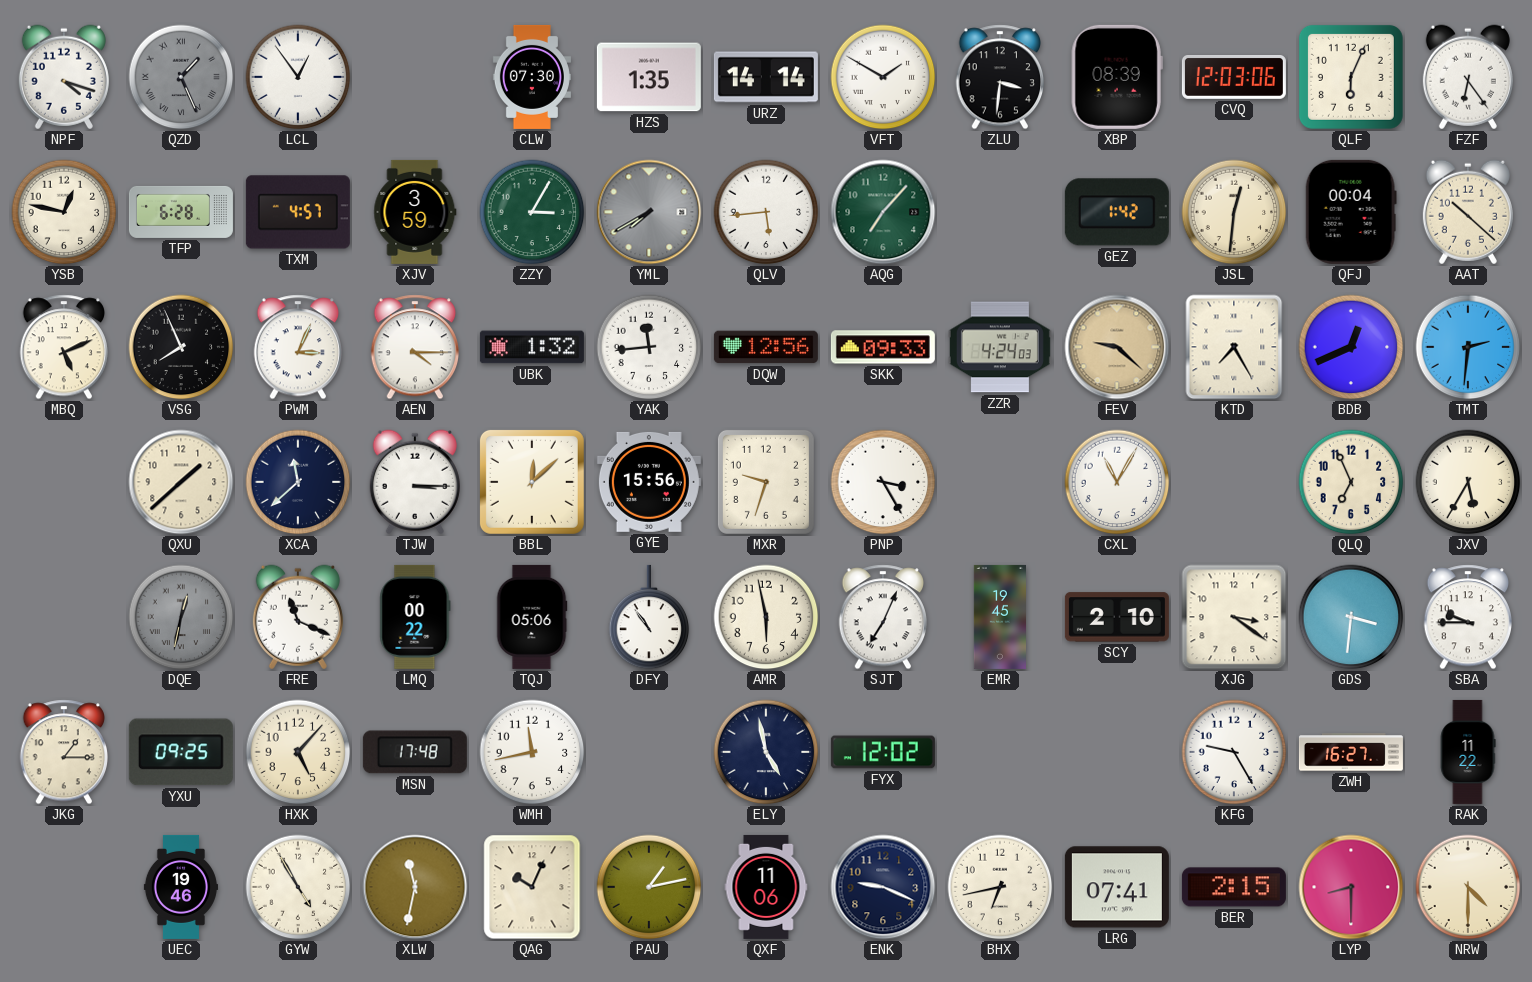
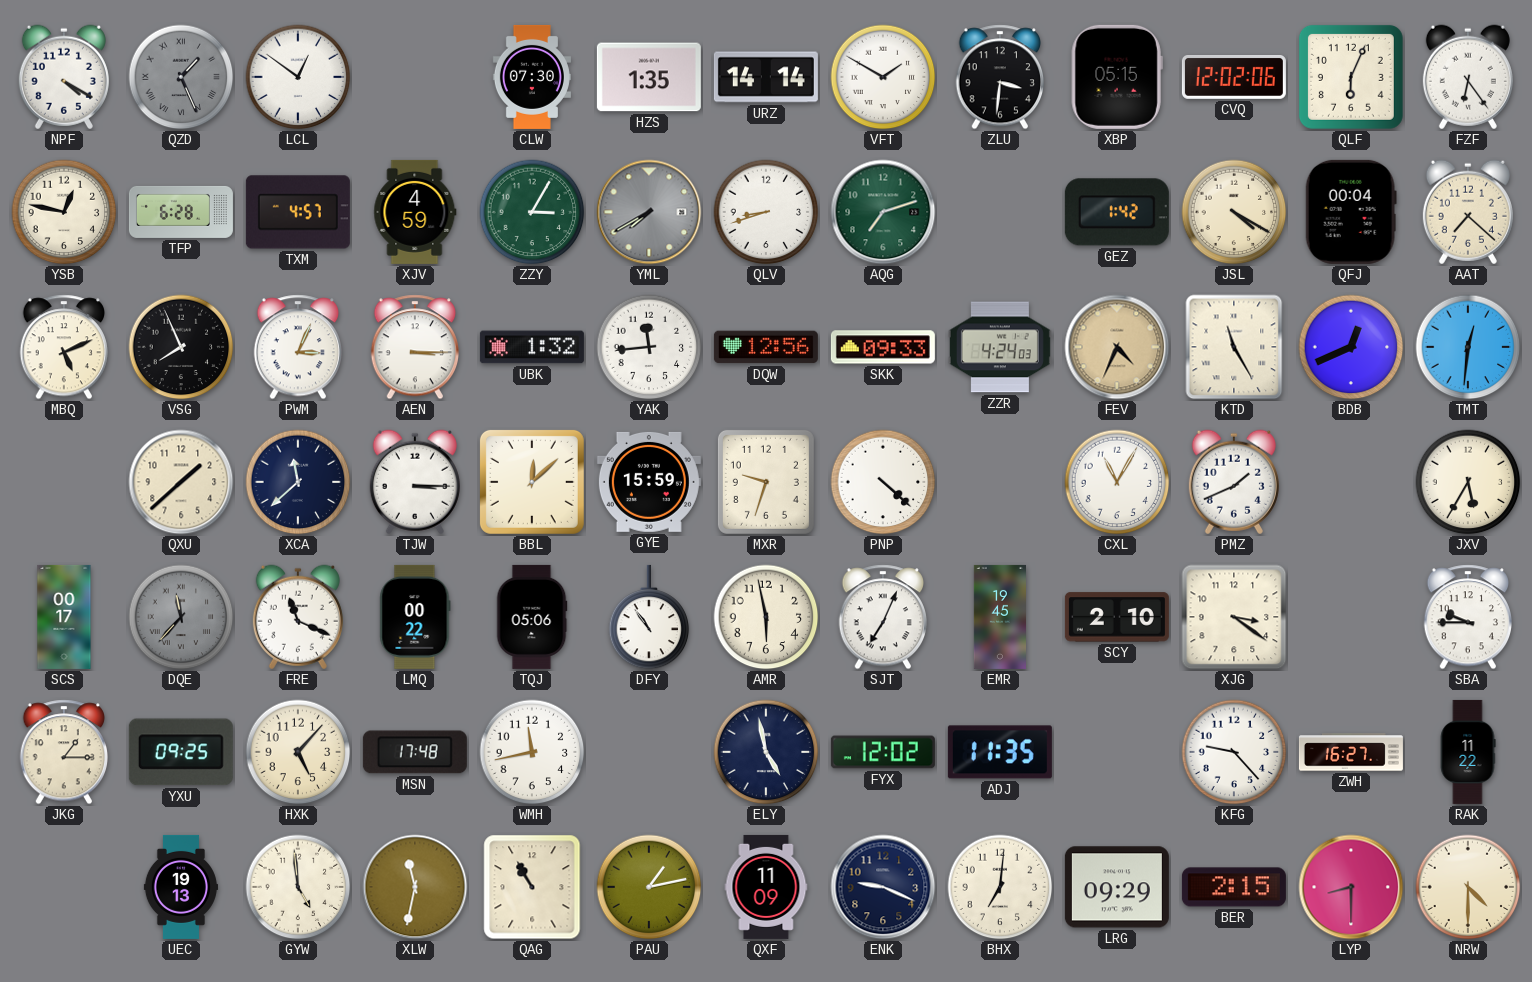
NPF: 4:18 -> 4:20 (64, 77)
LCL: 12:54 -> 12:51 (298, 77)
XBP: 08:39 -> 05:15 (1117, 77)
CVQ: 12:03 -> 12:02 (1234, 78)
XJV: 3:59 -> 4:59 (415, 212)
QLV: 5:44 -> 8:42 (766, 212)
AQG: 7:07 -> 7:12 (883, 212)
JSL: 12:31 -> 4:20 (1234, 212)
AAT: 10:22 -> 7:22 (1468, 212)
AEN: 4:15 -> 3:15 (414, 347)
FEV: 9:22 -> 4:34 (1117, 347)
KTD: 7:25 -> 11:25 (1234, 347)
TMT: 2:31 -> 12:31 (1468, 347)
GYE: 15:56 -> 15:59 (649, 482)
PNP: 3:25 -> 4:22 (883, 482)
PMZ: none -> 1:41 (1234, 482)
QLQ: 6:56 -> none (1351, 482)
SCS: none -> 00:17 (64, 617)
DQE: 12:32 -> 11:37 (181, 617)
GDS: 3:31 -> none (1351, 617)
ADJ: none -> 11:35 (1000, 752)
KFG: 9:25 -> 9:23 (1234, 752)
UEC: 19:46 -> 19:13 (181, 887)
GYW: 4:55 -> 4:59 (298, 887)
QAG: 10:04 -> 10:55 (532, 887)
QXF: 11:06 -> 11:09 (766, 887)
BHX: 6:43 -> 7:01 (1000, 887)
LRG: 07:41 -> 09:29 (1117, 887)
